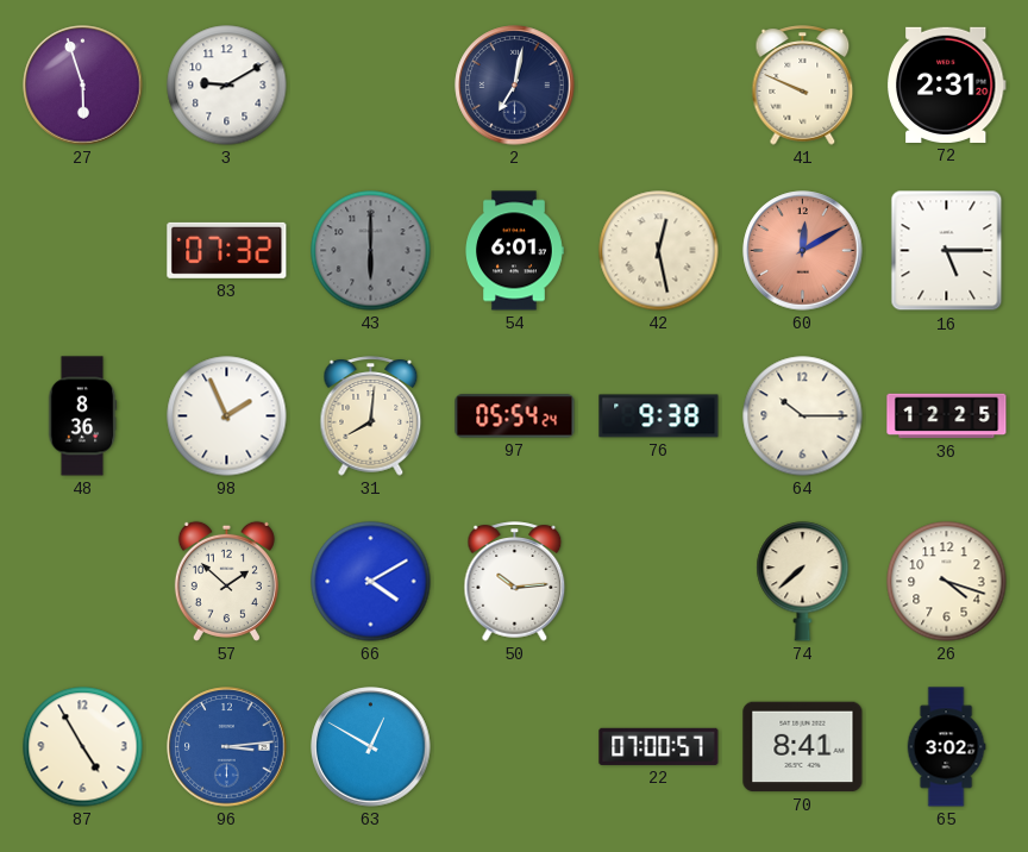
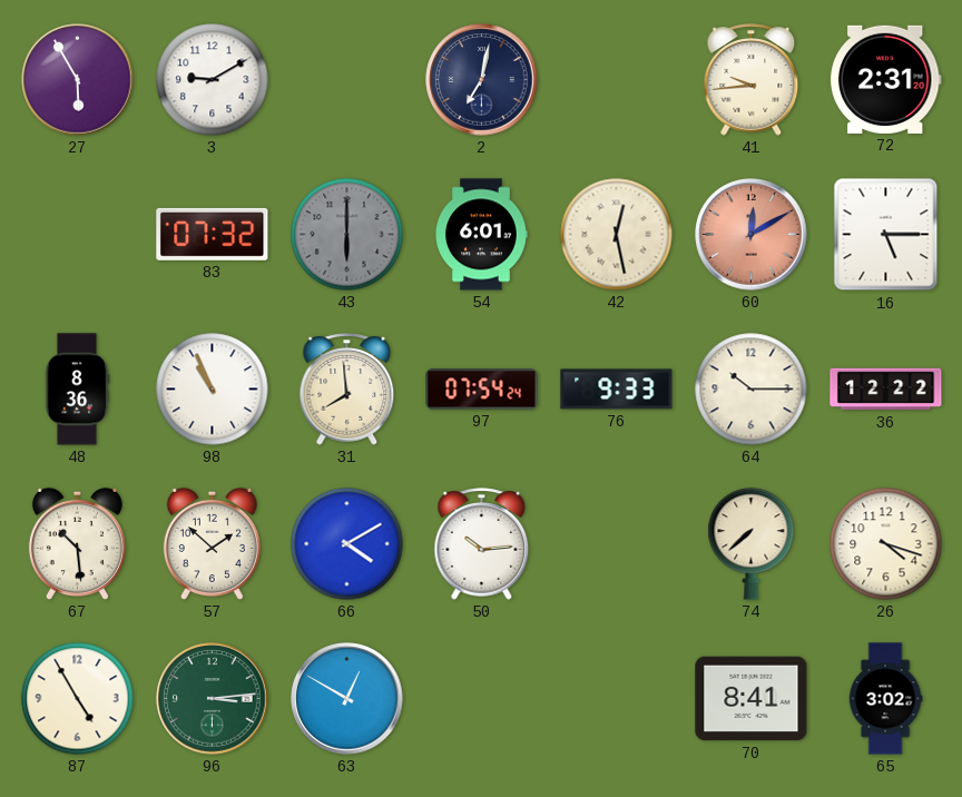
27: 5:57 -> 5:55 (78, 80)
41: 9:49 -> 9:44 (752, 80)
98: 1:56 -> 10:56 (213, 390)
31: 8:01 -> 7:59 (347, 390)
97: 05:54 -> 07:54 (482, 390)
76: 9:38 -> 9:33 (617, 390)
36: 12:25 -> 12:22 (886, 390)
67: none -> 10:29 (77, 543)
96 dial: blue -> green (213, 699)
22: 07:00 -> none (659, 746)
